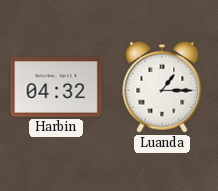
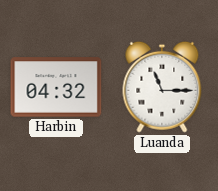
Luanda: 1:15 -> 11:15 (162, 87)
